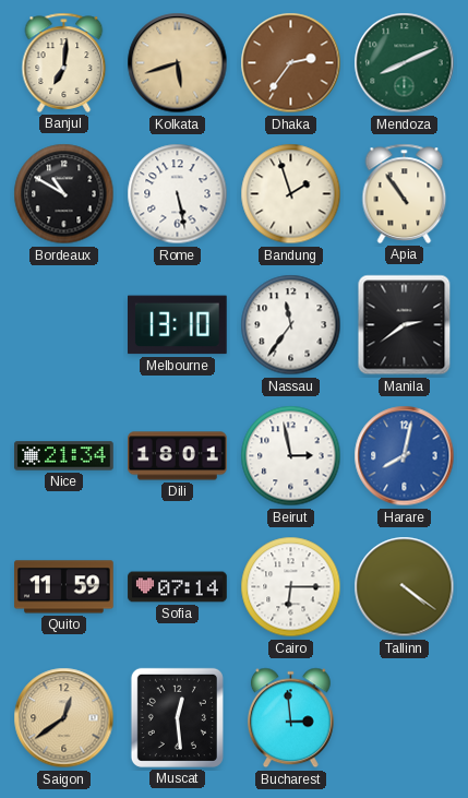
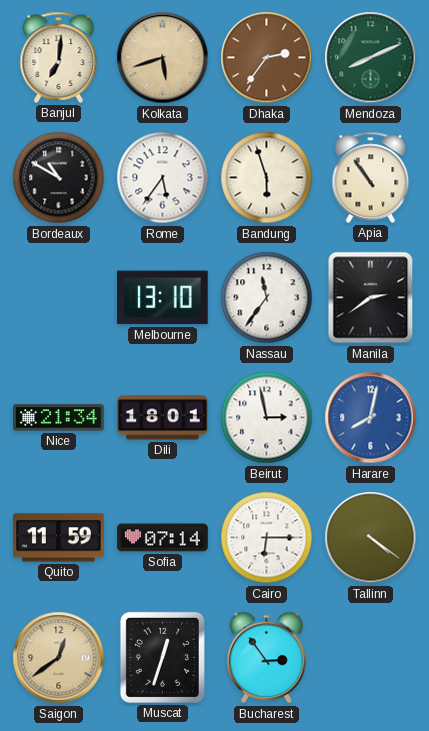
Rome: 5:28 -> 5:36 (163, 178)
Bandung: 1:57 -> 5:57 (267, 178)
Muscat: 12:29 -> 12:33 (162, 657)
Bucharest: 2:59 -> 2:54 (266, 658)
